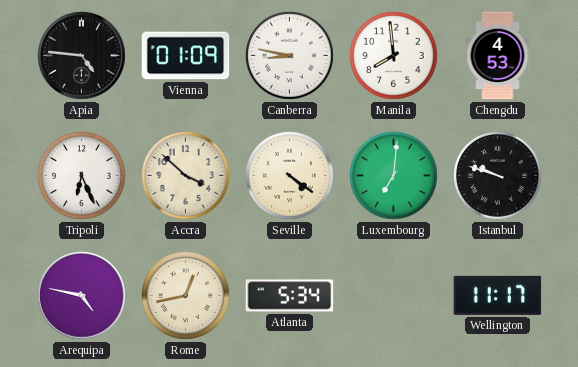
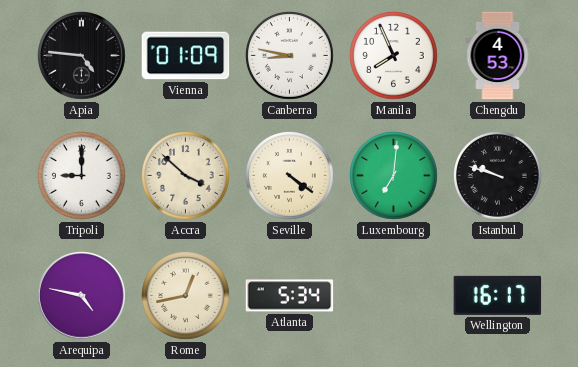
Manila: 7:59 -> 7:56 (394, 56)
Tripoli: 6:26 -> 9:00 (82, 176)
Wellington: 11:17 -> 16:17 (498, 295)
